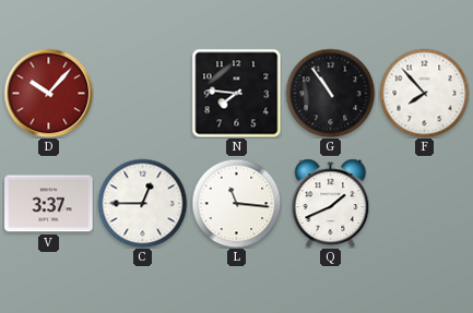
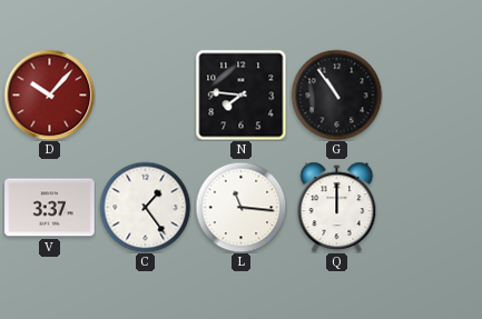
F: 7:53 -> none (424, 93)
C: 12:45 -> 1:24 (145, 207)
Q: 1:41 -> 12:00 (337, 207)
